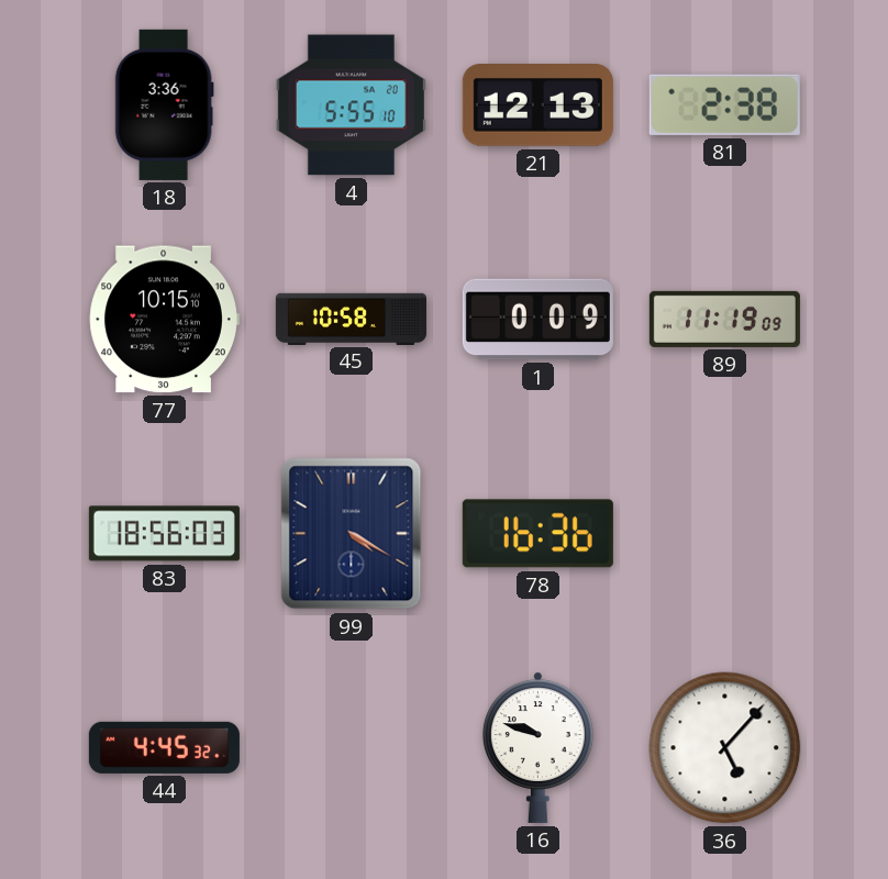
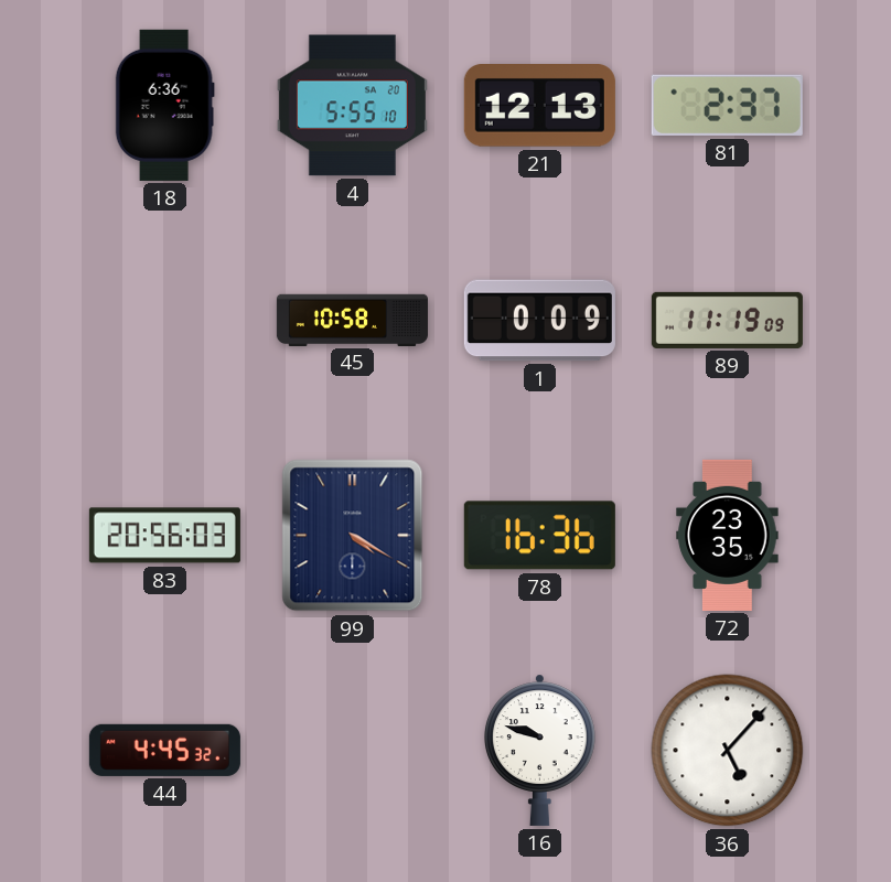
18: 3:36 -> 6:36 (164, 105)
81: 2:38 -> 2:37 (727, 105)
77: 10:15 -> none (164, 320)
83: 18:56 -> 20:56 (164, 536)
72: none -> 23:35 (728, 535)
